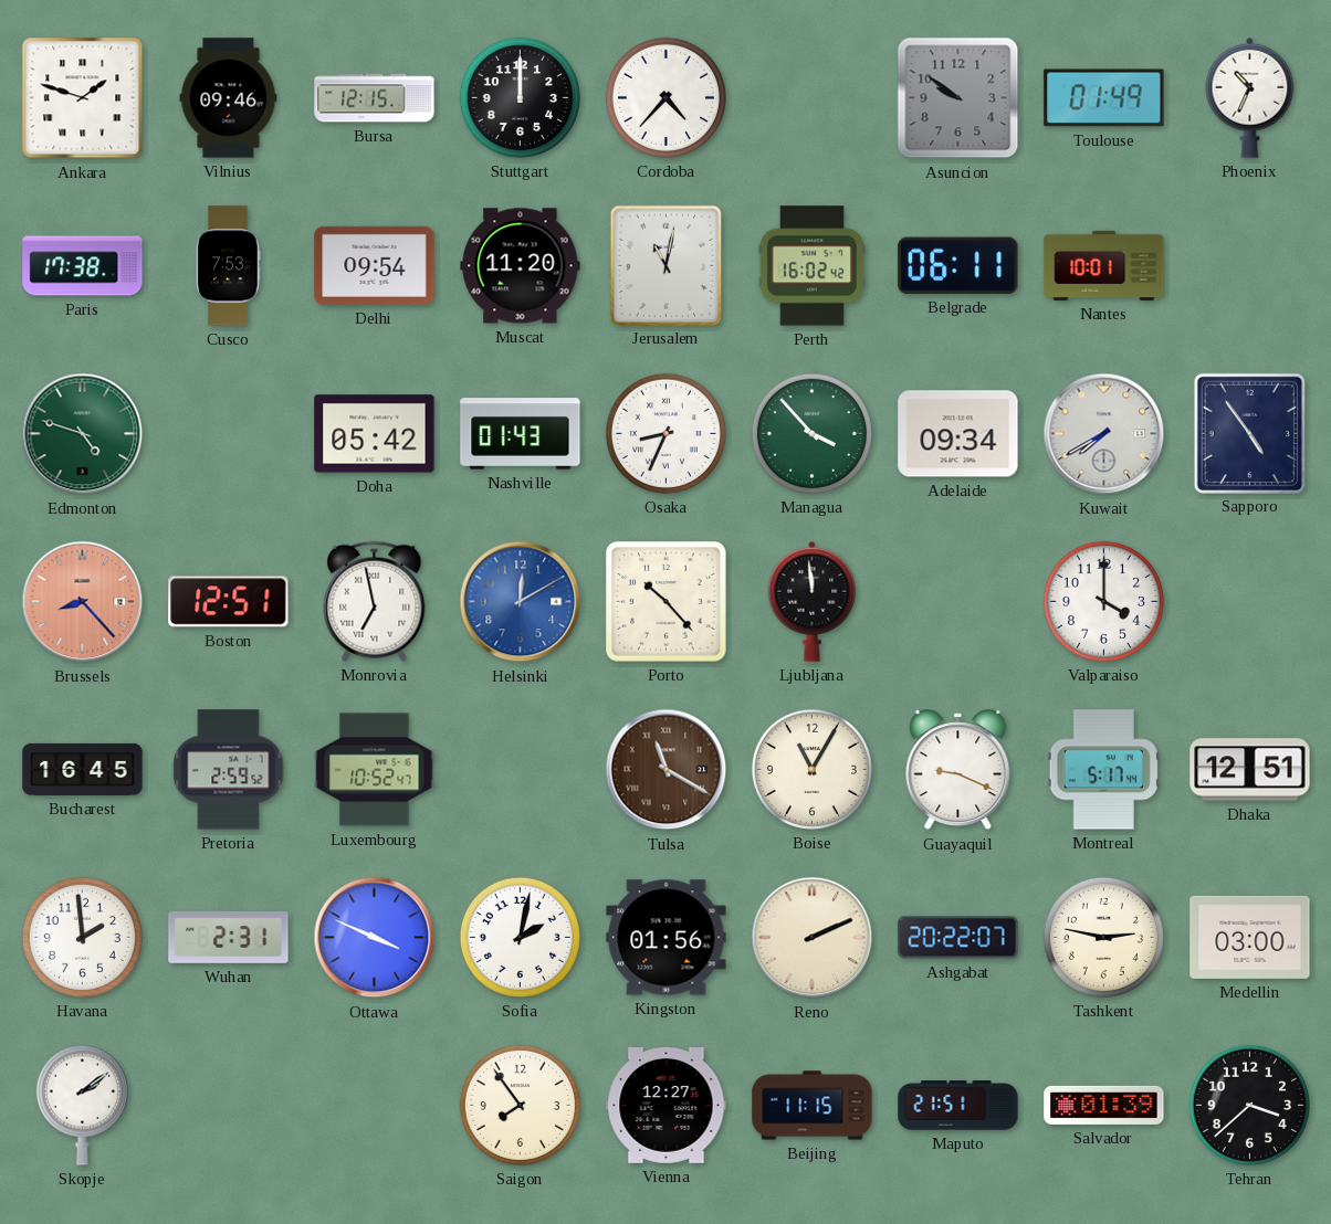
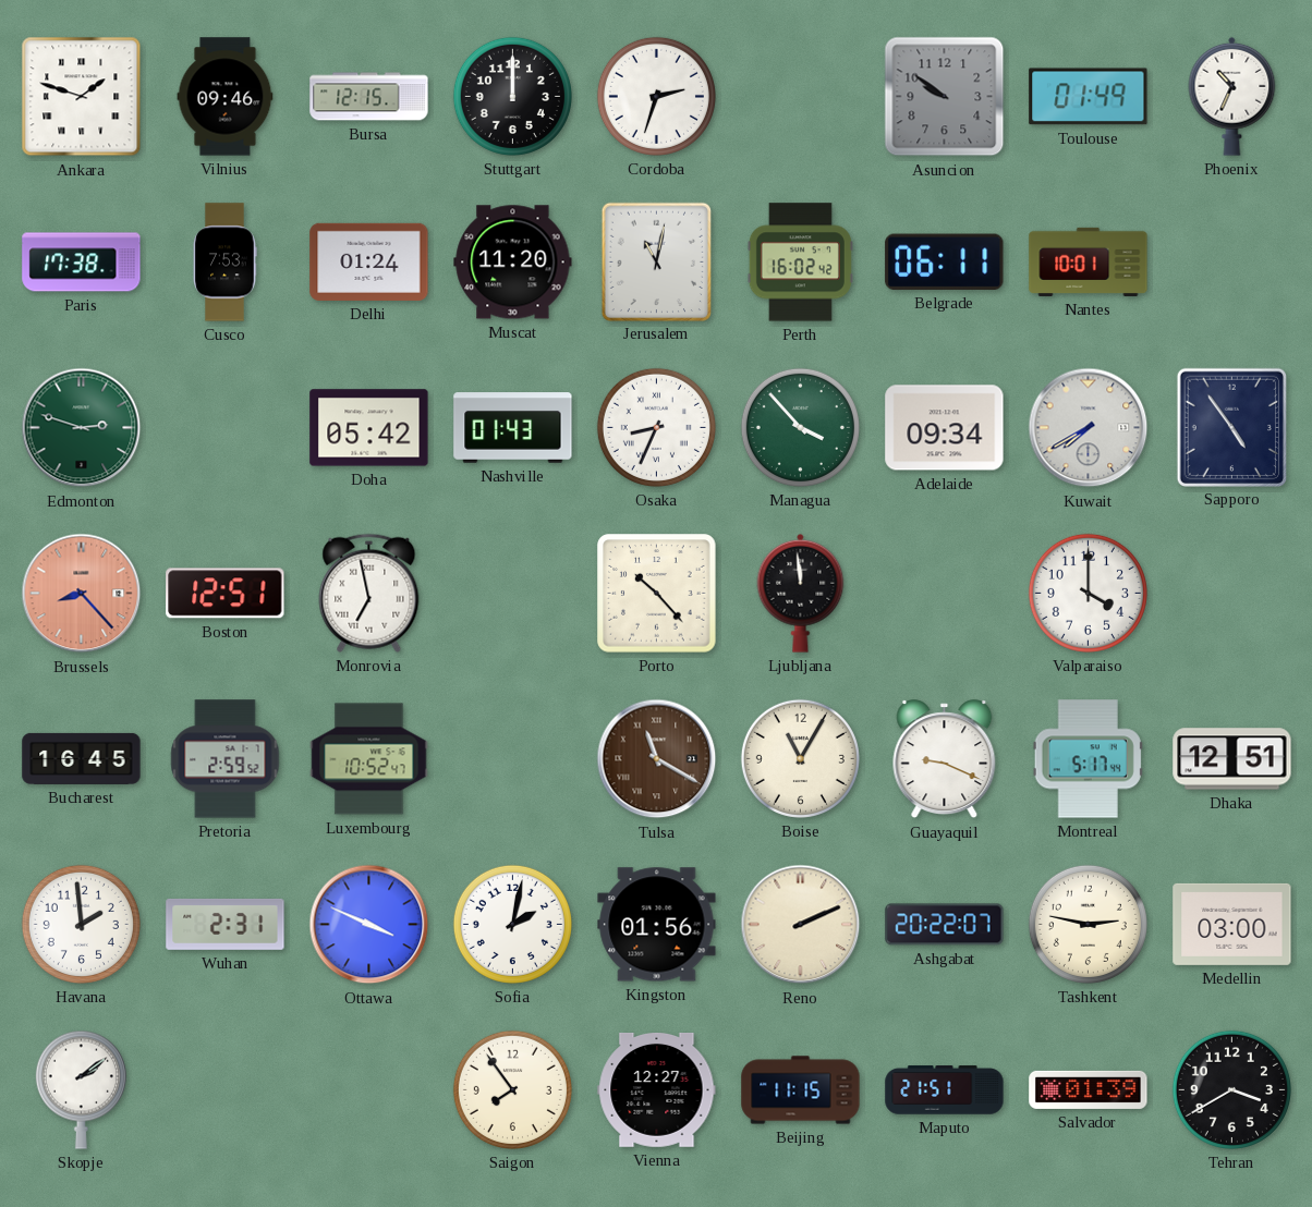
Cordoba: 4:37 -> 2:33 (656, 96)
Delhi: 09:54 -> 01:24 (369, 261)
Edmonton: 4:48 -> 2:48 (82, 428)
Helsinki: 12:10 -> none (521, 602)
Tehran: 3:38 -> 3:40 (1231, 1089)
